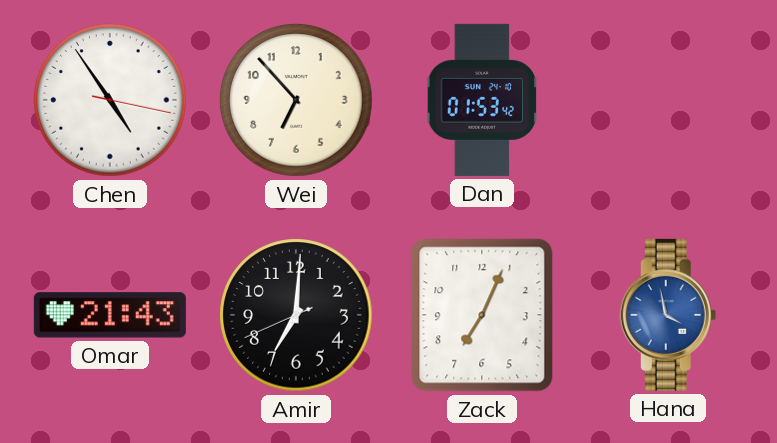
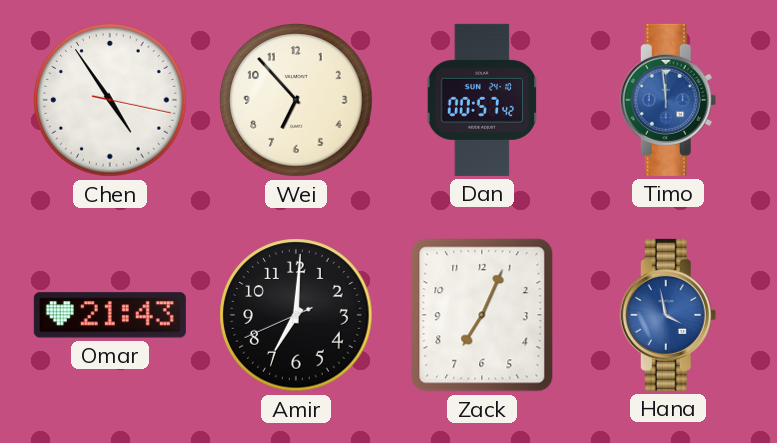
Dan: 01:53 -> 00:57 (482, 100)
Timo: none -> 11:59 (668, 100)
